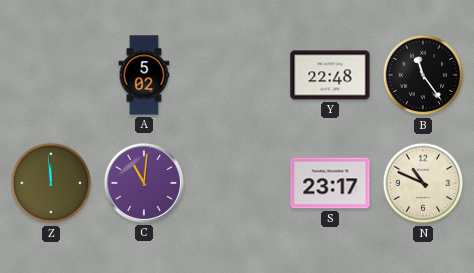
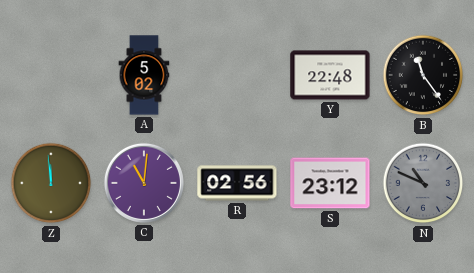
R: none -> 02:56 (237, 183)
S: 23:17 -> 23:12 (330, 183)
N dial: cream -> grey (423, 183)
